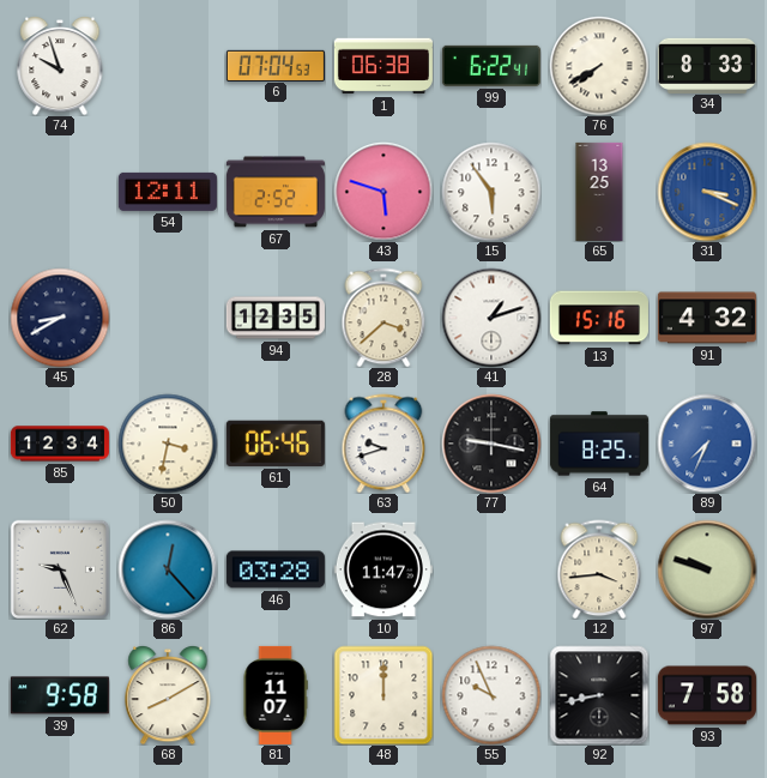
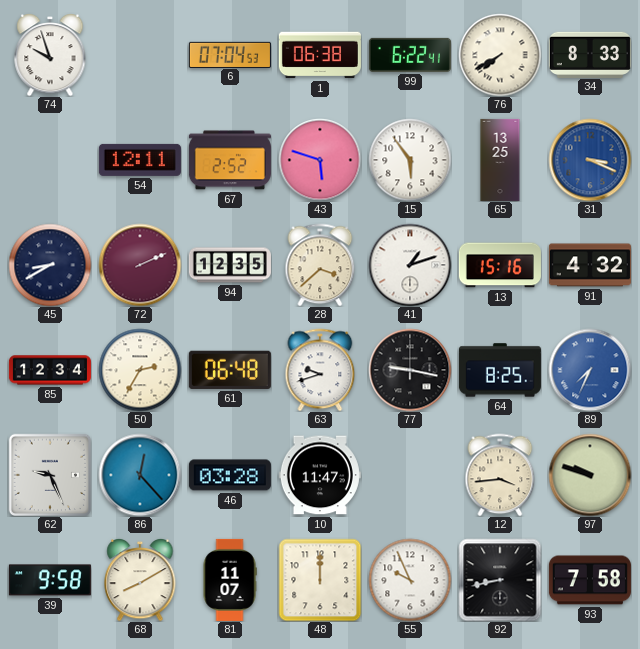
72: none -> 2:11 (140, 265)
50: 3:32 -> 2:35 (140, 370)
61: 06:46 -> 06:48 (230, 370)
